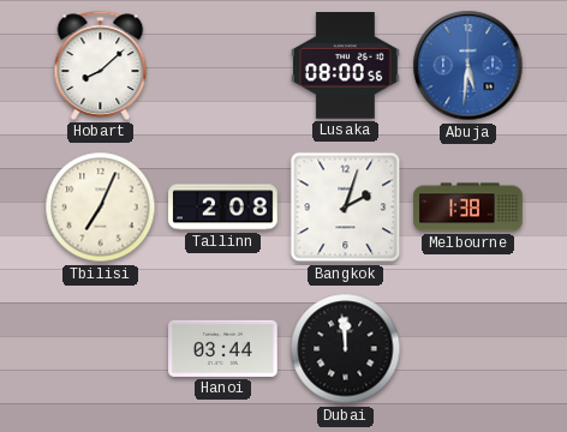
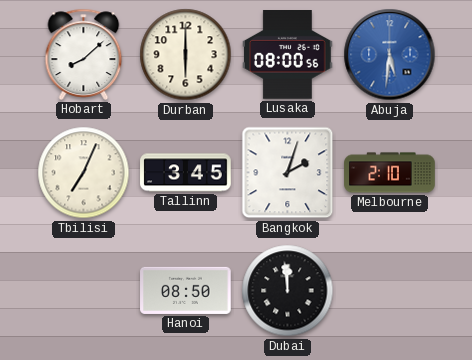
Durban: none -> 6:00 (186, 55)
Tallinn: 2:08 -> 3:45 (186, 173)
Melbourne: 1:38 -> 2:10 (390, 173)
Hanoi: 03:44 -> 08:50 (186, 290)
